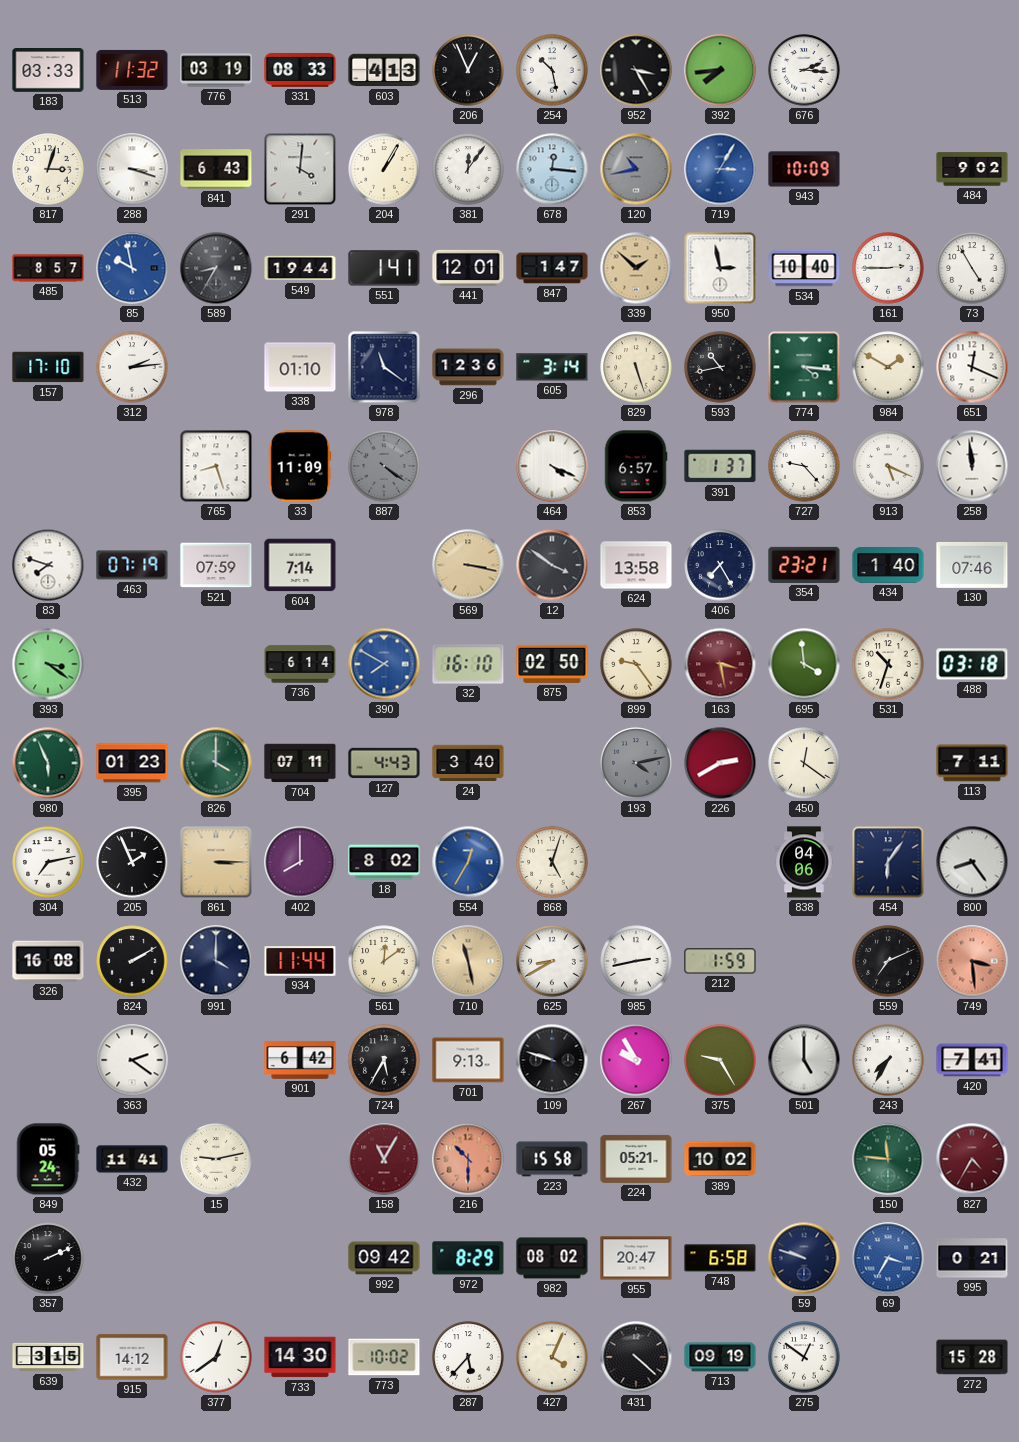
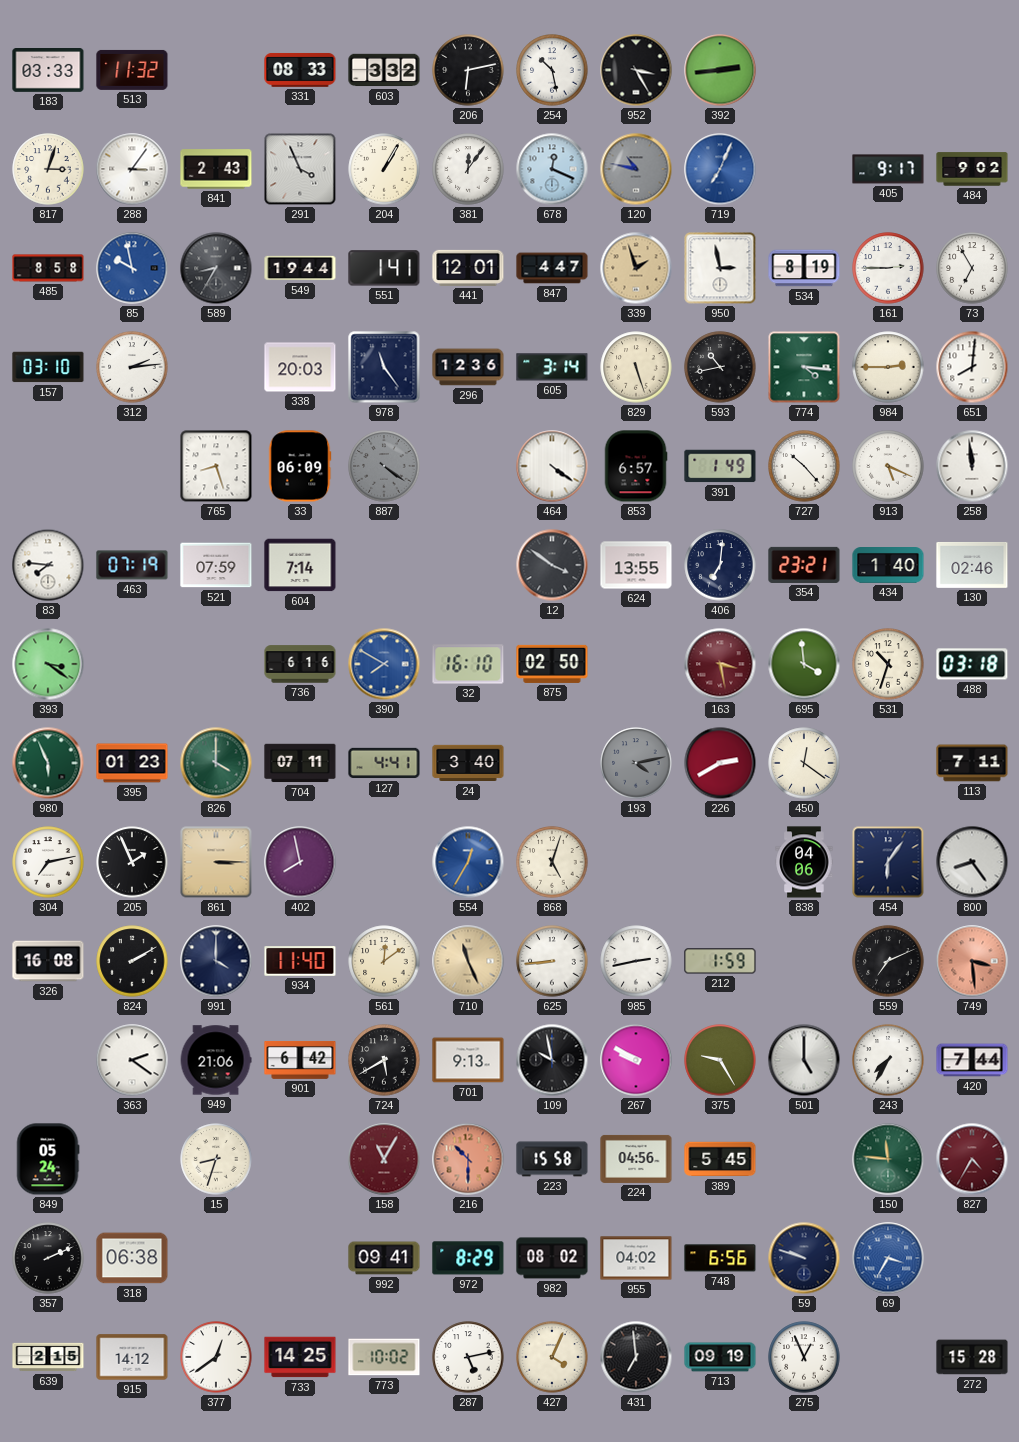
776: 03:19 -> none (216, 70)
603: 4:13 -> 3:32 (384, 70)
206: 12:56 -> 6:13 (468, 70)
392: 7:44 -> 2:44 (720, 70)
676: 2:16 -> none (804, 70)
288: 3:18 -> 3:06 (132, 169)
841: 6:43 -> 2:43 (216, 169)
291: 4:01 -> 3:56 (300, 169)
678: 12:16 -> 12:19 (552, 169)
120: 10:43 -> 10:47 (636, 169)
719: 3:05 -> 7:04 (720, 169)
943: 10:09 -> none (804, 169)
405: none -> 9:17 (888, 169)
485: 8:57 -> 8:58 (48, 268)
847: 1:47 -> 4:47 (552, 268)
339: 1:52 -> 1:57 (636, 268)
534: 10:40 -> 8:19 (804, 268)
73: 4:55 -> 6:55 (972, 268)
157: 17:10 -> 03:10 (48, 367)
338: 01:10 -> 20:03 (300, 367)
978: 11:21 -> 11:24 (384, 367)
984: 1:50 -> 2:45 (888, 367)
651: 12:19 -> 8:01 (972, 367)
33: 11:09 -> 06:09 (300, 466)
464: 4:19 -> 4:21 (552, 466)
391: 1:37 -> 1:49 (720, 466)
727: 9:23 -> 10:23 (804, 466)
83: 7:48 -> 7:46 (48, 565)
569: 3:17 -> none (468, 565)
624: 13:58 -> 13:55 (636, 565)
406: 7:25 -> 7:01 (720, 565)
130: 07:46 -> 02:46 (972, 565)
736: 6:14 -> 6:16 (300, 664)
899: 9:24 -> none (636, 664)
127: 4:43 -> 4:41 (384, 763)
402: 8:00 -> 7:58 (300, 862)
18: 8:02 -> none (384, 862)
934: 11:44 -> 11:40 (300, 961)
710: 11:28 -> 11:26 (468, 961)
625: 8:40 -> 8:44 (552, 961)
949: none -> 21:06 (216, 1060)
724: 5:35 -> 5:40 (384, 1060)
109: 9:48 -> 9:58 (552, 1060)
267: 9:55 -> 9:50 (636, 1060)
420: 7:41 -> 7:44 (972, 1060)
432: 11:41 -> none (132, 1159)
15: 9:13 -> 8:33 (216, 1159)
224: 05:21 -> 04:56 (636, 1159)
389: 10:02 -> 5:45 (720, 1159)
318: none -> 06:38 (132, 1258)
992: 09:42 -> 09:41 (384, 1258)
955: 20:47 -> 04:02 (636, 1258)
748: 6:58 -> 6:56 (720, 1258)
995: 0:21 -> none (972, 1258)
639: 3:15 -> 2:15 (48, 1357)
733: 14:30 -> 14:25 (300, 1357)
287: 5:37 -> 5:13 (468, 1357)
431: 4:22 -> 6:59 (636, 1357)
275: 12:51 -> 12:56 (804, 1357)
